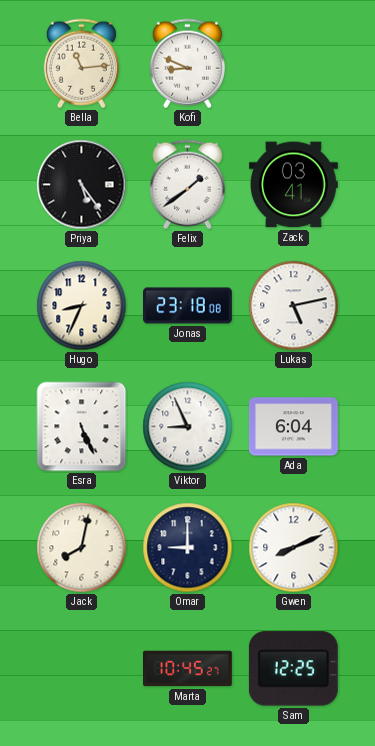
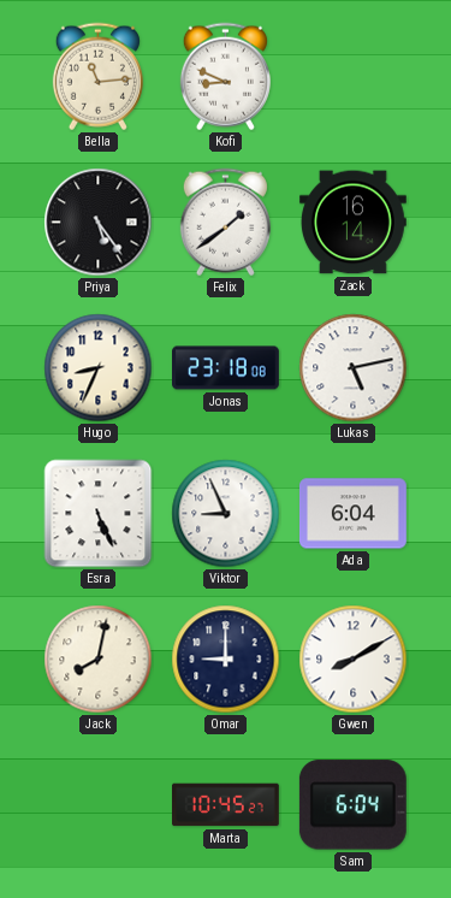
Zack: 03:41 -> 16:14 (354, 223)
Gwen: 8:11 -> 8:10 (354, 660)
Sam: 12:25 -> 6:04 (352, 805)
